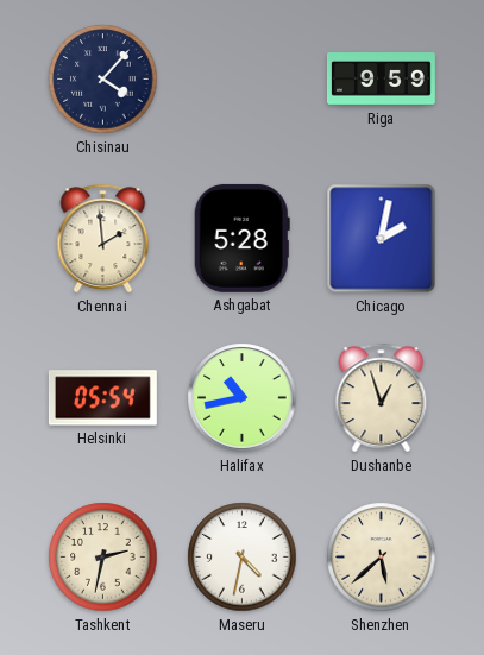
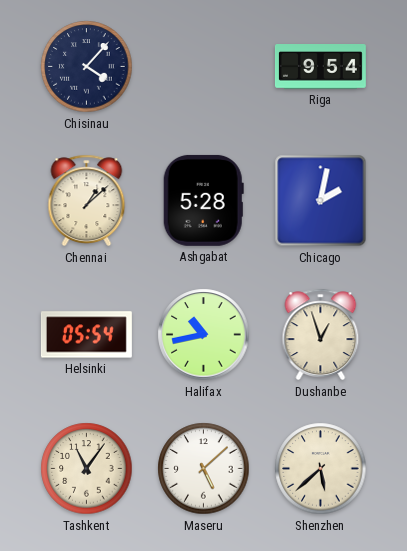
Riga: 9:59 -> 9:54 (320, 67)
Chennai: 1:59 -> 1:08 (87, 201)
Tashkent: 2:32 -> 11:06 (87, 469)
Maseru: 4:32 -> 5:08 (204, 469)
